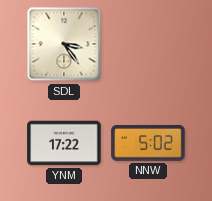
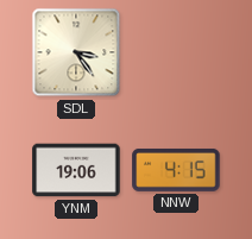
YNM: 17:22 -> 19:06 (76, 170)
NNW: 5:02 -> 4:15 (176, 170)
